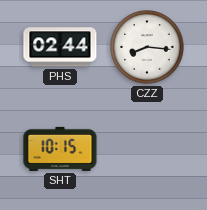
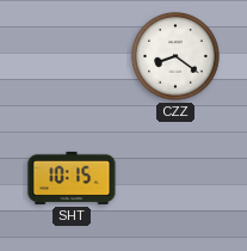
PHS: 02:44 -> none (60, 47)
CZZ: 8:16 -> 8:21 (175, 56)
